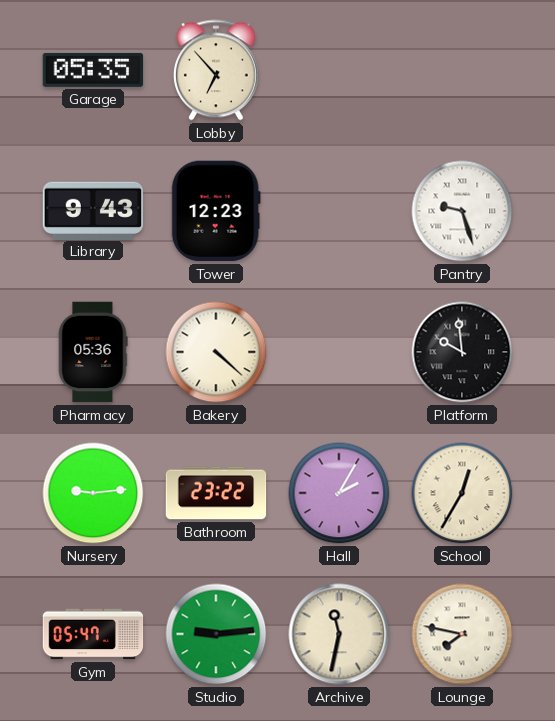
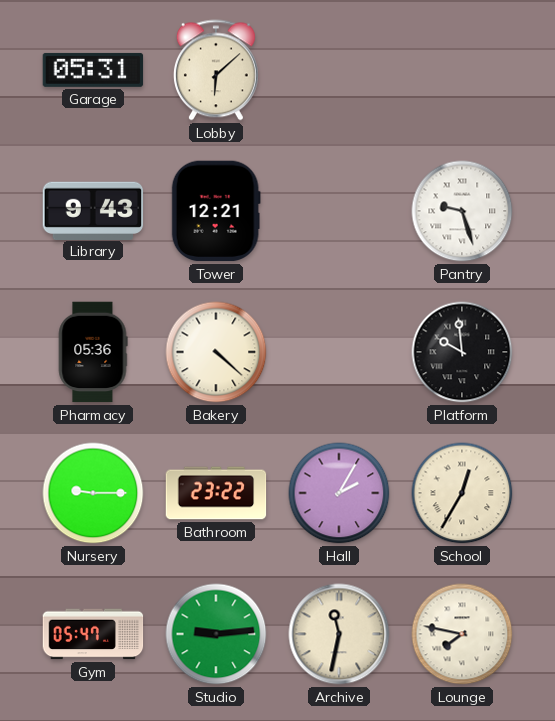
Garage: 05:35 -> 05:31 (93, 70)
Lobby: 6:53 -> 6:08 (216, 70)
Tower: 12:23 -> 12:21 (216, 211)
Nursery: 9:14 -> 9:15 (93, 493)
